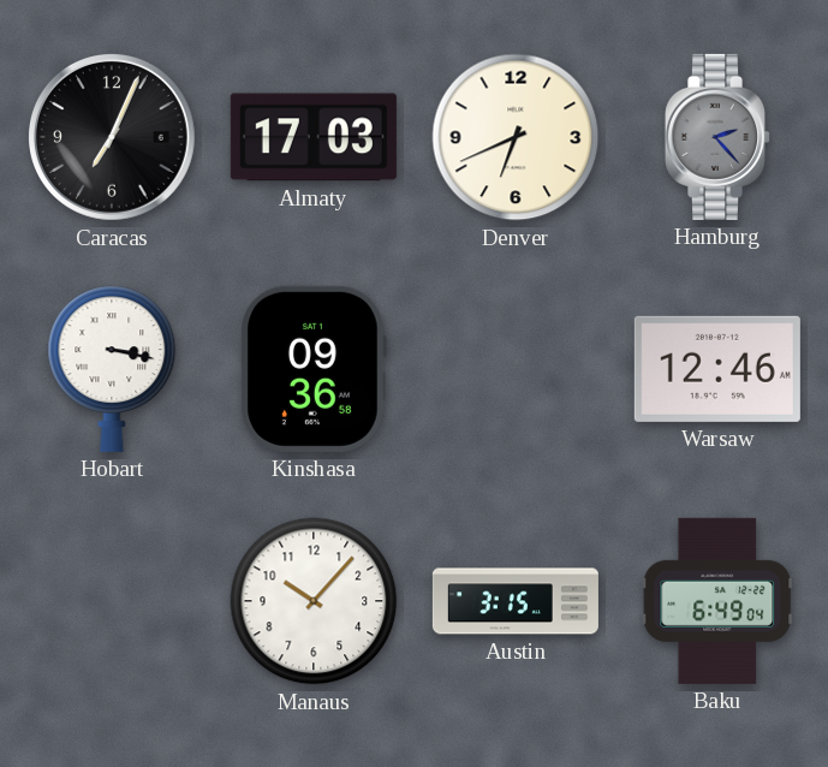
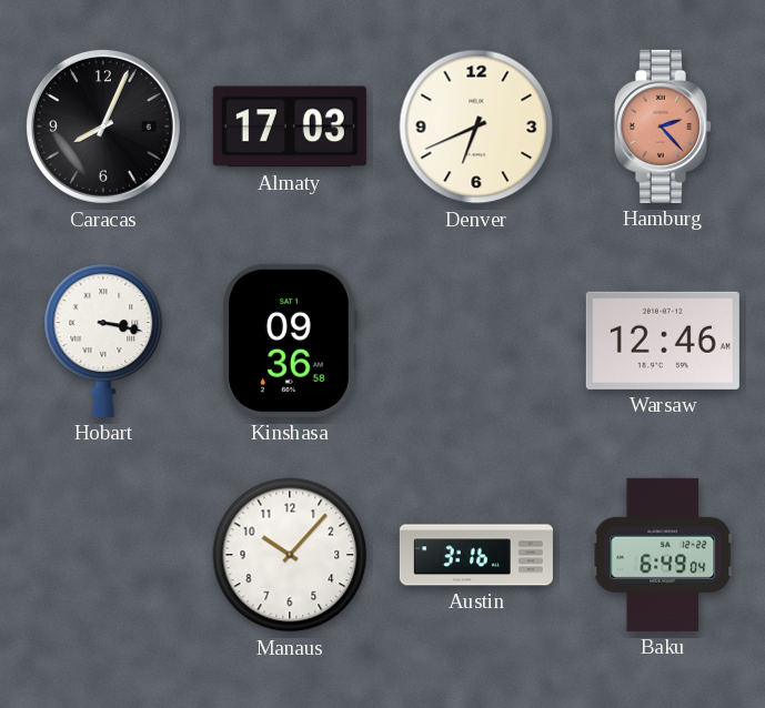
Caracas: 7:04 -> 8:04 (103, 127)
Hamburg dial: grey -> salmon (662, 127)
Austin: 3:15 -> 3:16 (476, 555)
